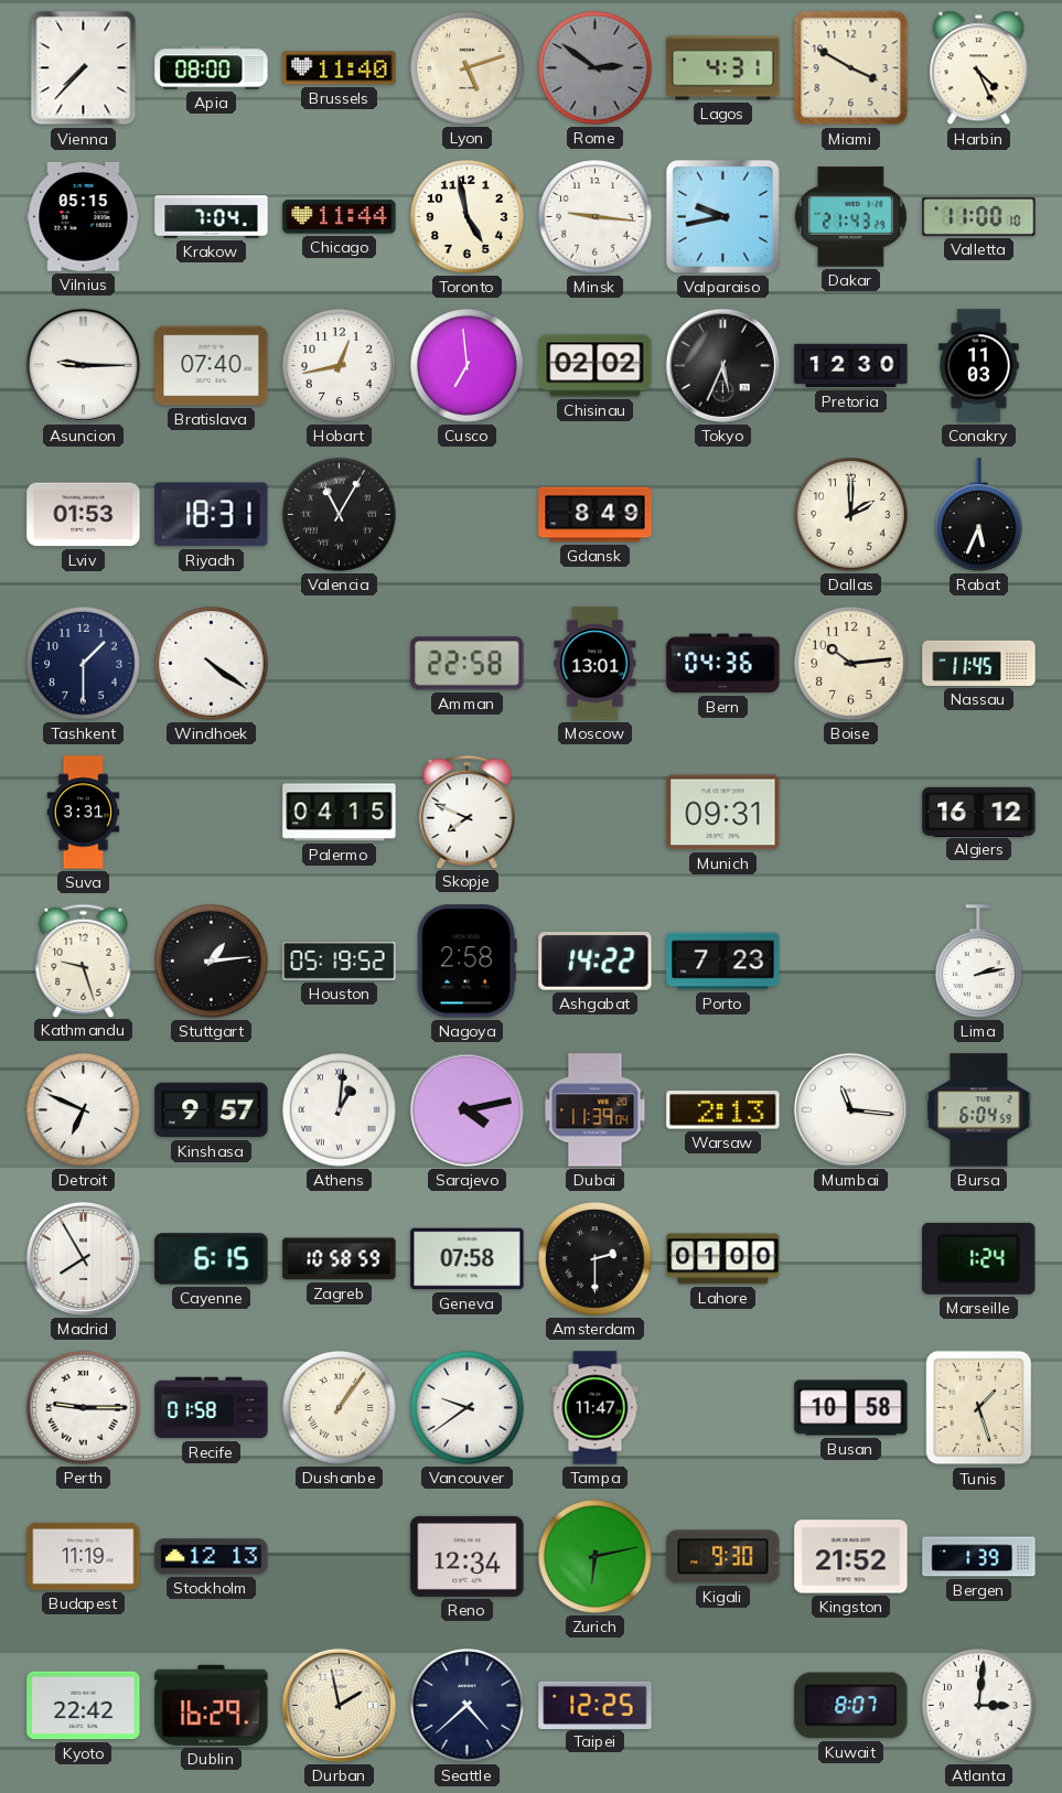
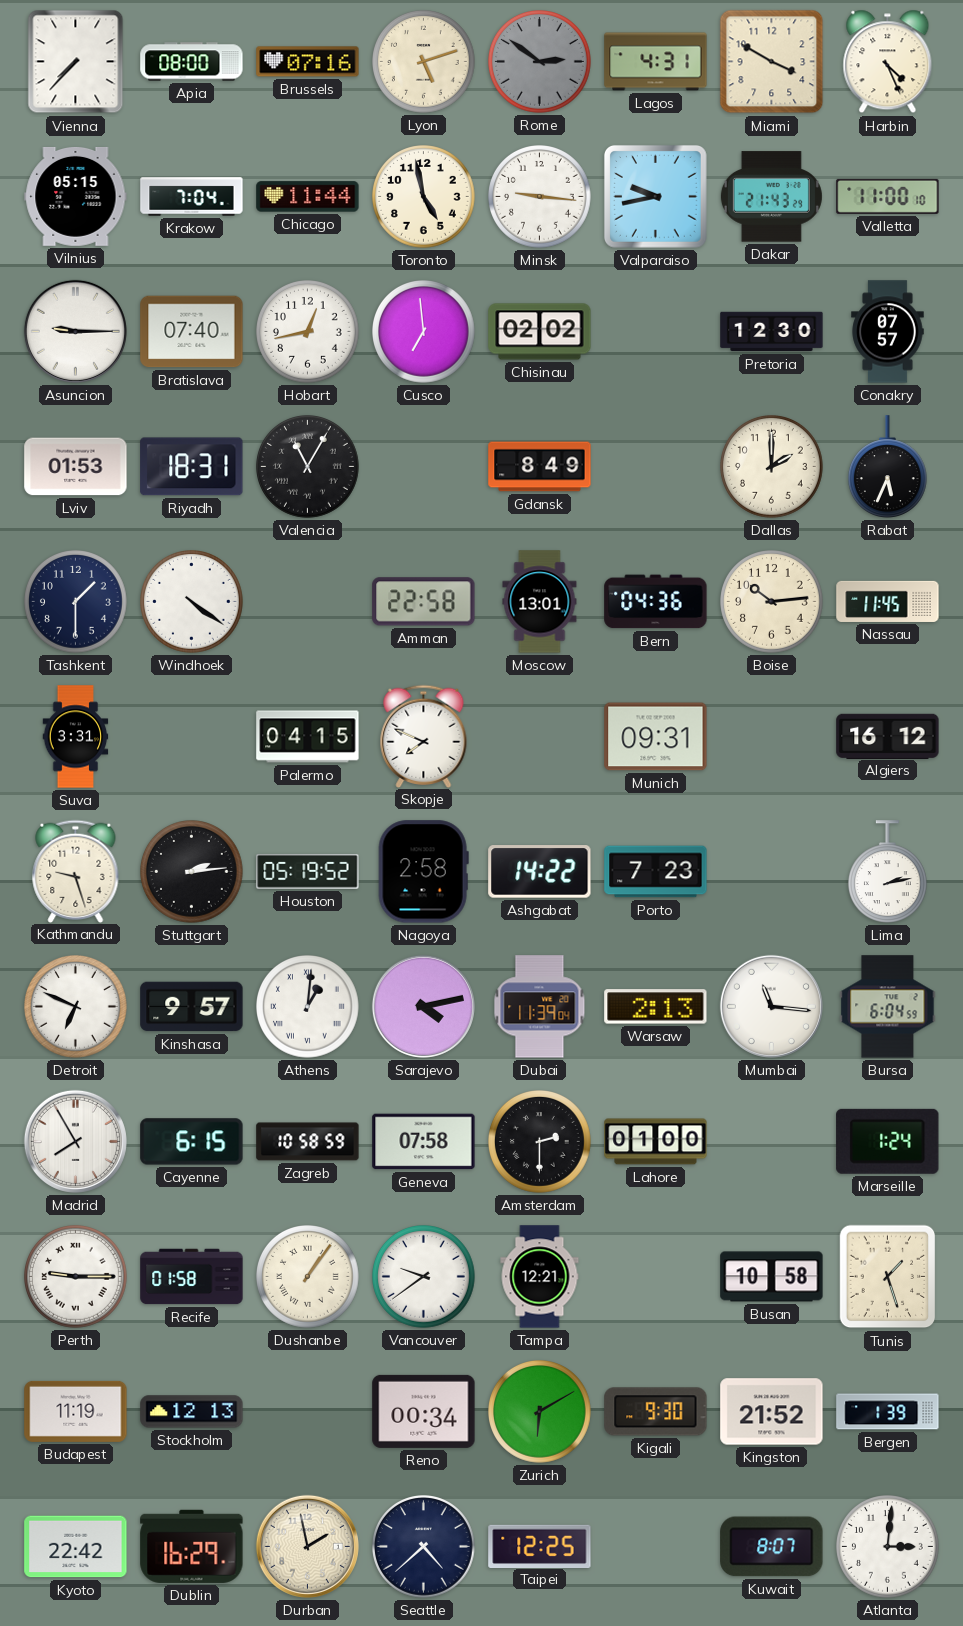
Brussels: 11:40 -> 07:16 (308, 62)
Tokyo: 5:34 -> none (722, 365)
Conakry: 11:03 -> 07:57 (888, 332)
Stuttgart: 1:14 -> 2:14 (192, 872)
Tampa: 11:47 -> 12:21 (540, 1277)
Reno: 12:34 -> 00:34 (424, 1411)
Zurich: 6:13 -> 6:10 (540, 1412)
